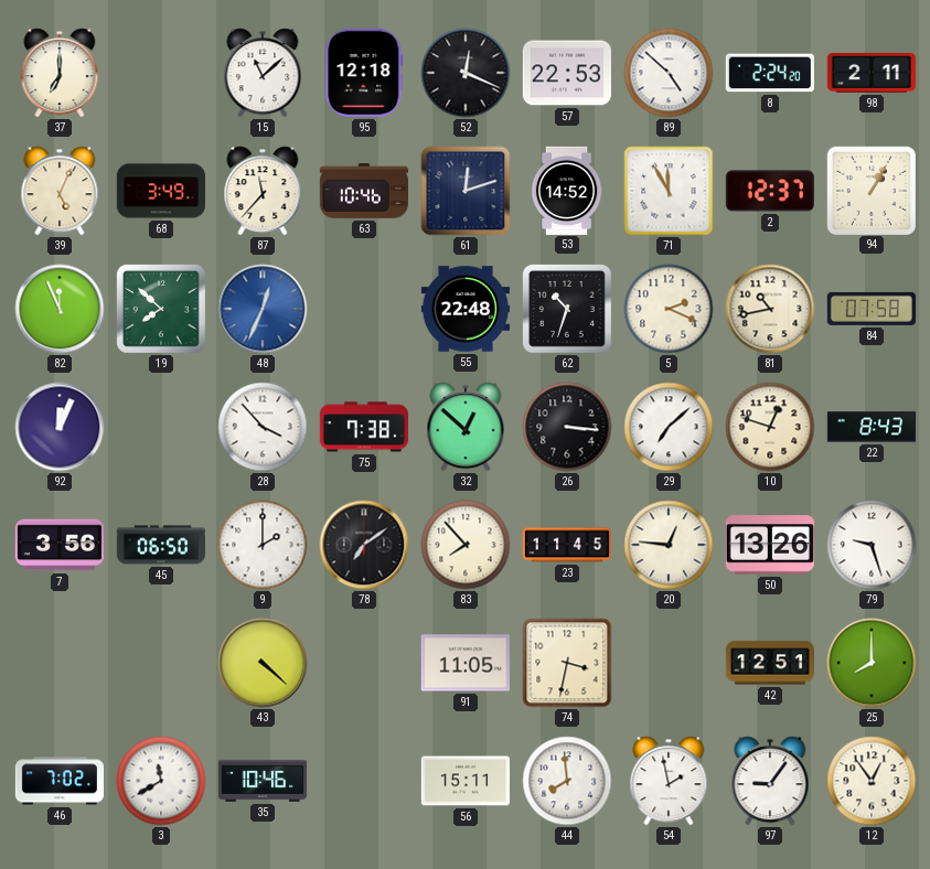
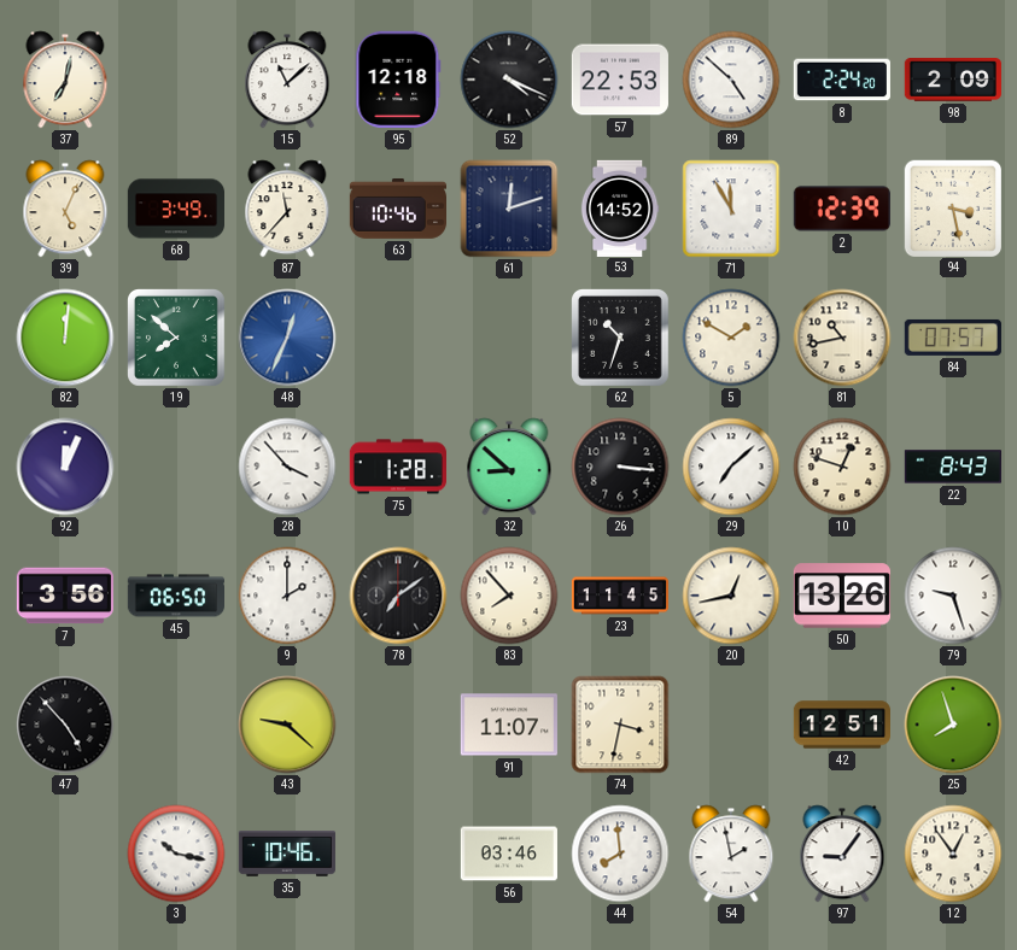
37: 7:00 -> 7:02 (65, 80)
52: 12:19 -> 4:19 (509, 80)
98: 2:11 -> 2:09 (953, 81)
2: 12:37 -> 12:39 (842, 209)
94: 1:05 -> 3:28 (952, 207)
82: 11:56 -> 12:01 (65, 338)
55: 22:48 -> none (464, 309)
5: 2:19 -> 1:50 (731, 338)
84: 07:58 -> 07:57 (953, 338)
75: 7:38 -> 1:28 (397, 467)
32: 12:52 -> 8:52 (509, 467)
20: 12:46 -> 12:43 (731, 596)
47: none -> 4:53 (65, 725)
43: 4:22 -> 9:22 (287, 725)
91: 11:05 -> 11:07 (509, 725)
25: 8:00 -> 7:57 (953, 725)
46: 7:02 -> none (58, 781)
3: 11:40 -> 10:17 (176, 854)
56: 15:11 -> 03:46 (509, 854)
